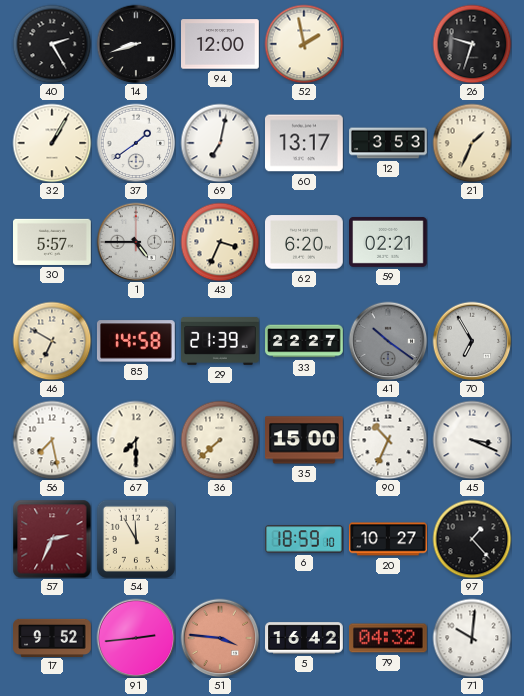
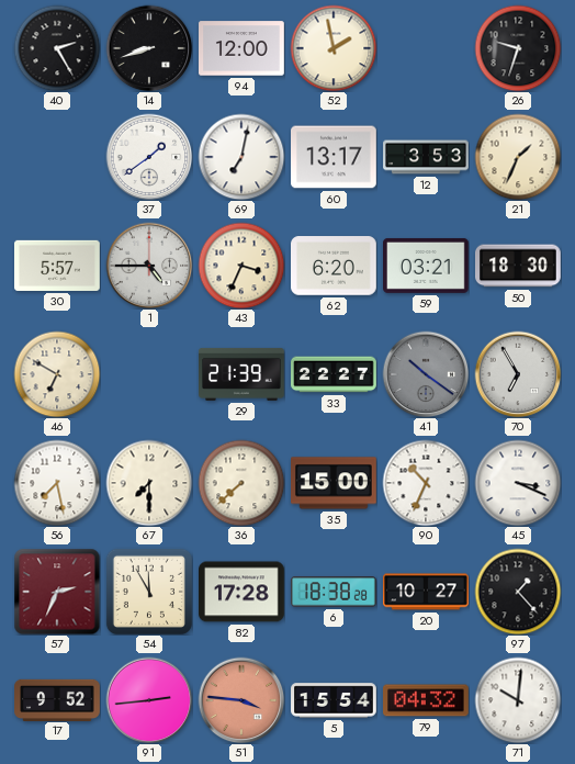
32: 1:05 -> none (52, 143)
59: 02:21 -> 03:21 (427, 266)
50: none -> 18:30 (518, 266)
85: 14:58 -> none (136, 341)
82: none -> 17:28 (243, 592)
6: 18:59 -> 18:38 (335, 592)
5: 16:42 -> 15:54 (334, 700)
